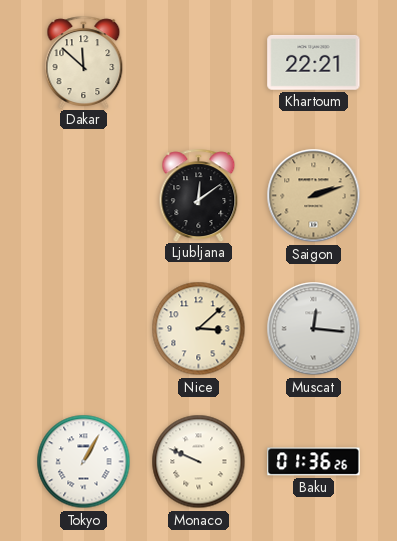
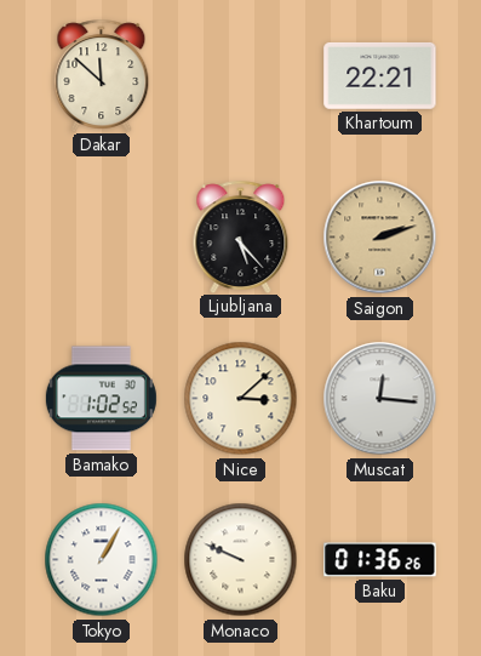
Ljubljana: 12:09 -> 5:23 (241, 236)
Bamako: none -> 1:02 (101, 399)
